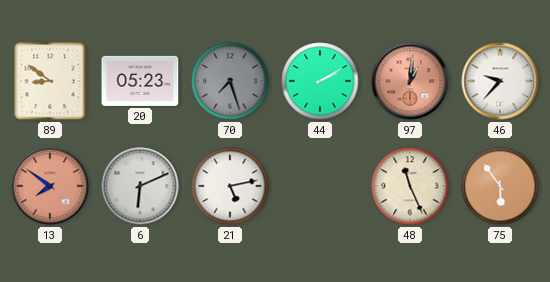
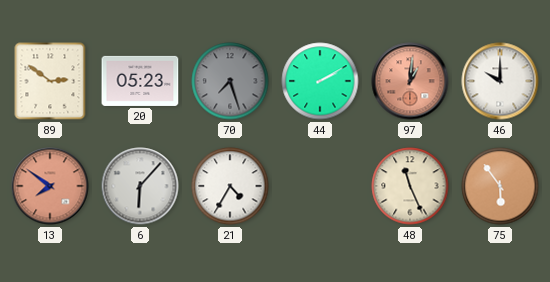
89: 8:51 -> 2:51 (50, 81)
46: 9:37 -> 10:00 (500, 81)
6: 6:11 -> 6:07 (140, 186)
21: 5:13 -> 4:35 (230, 186)
